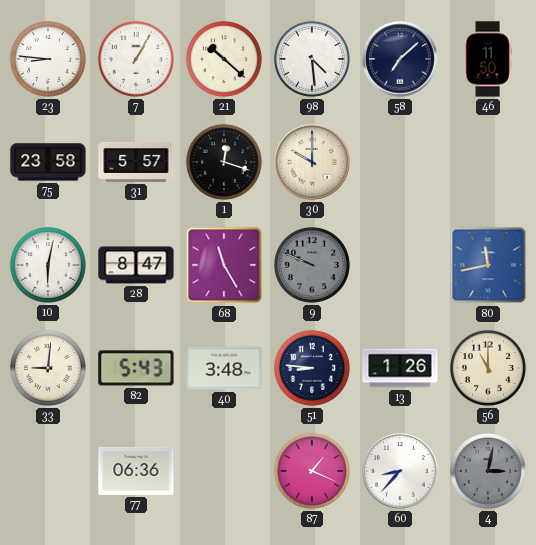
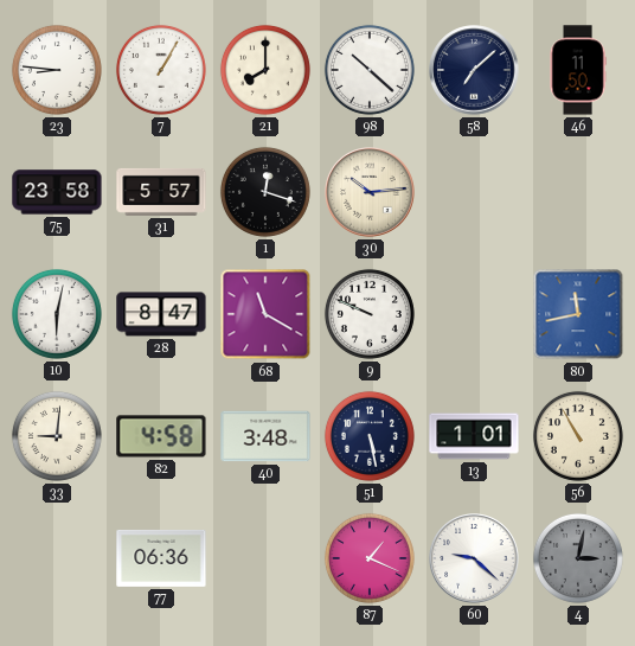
21: 10:22 -> 8:00 (265, 70)
98: 4:29 -> 10:22 (370, 70)
30: 10:00 -> 10:14 (370, 192)
68: 11:25 -> 11:20 (265, 314)
9 dial: grey -> white (370, 314)
82: 5:43 -> 4:58 (161, 436)
51: 8:46 -> 5:28 (370, 436)
13: 1:26 -> 1:01 (474, 436)
56: 11:00 -> 10:55 (578, 436)
60: 8:37 -> 9:22 (474, 558)
